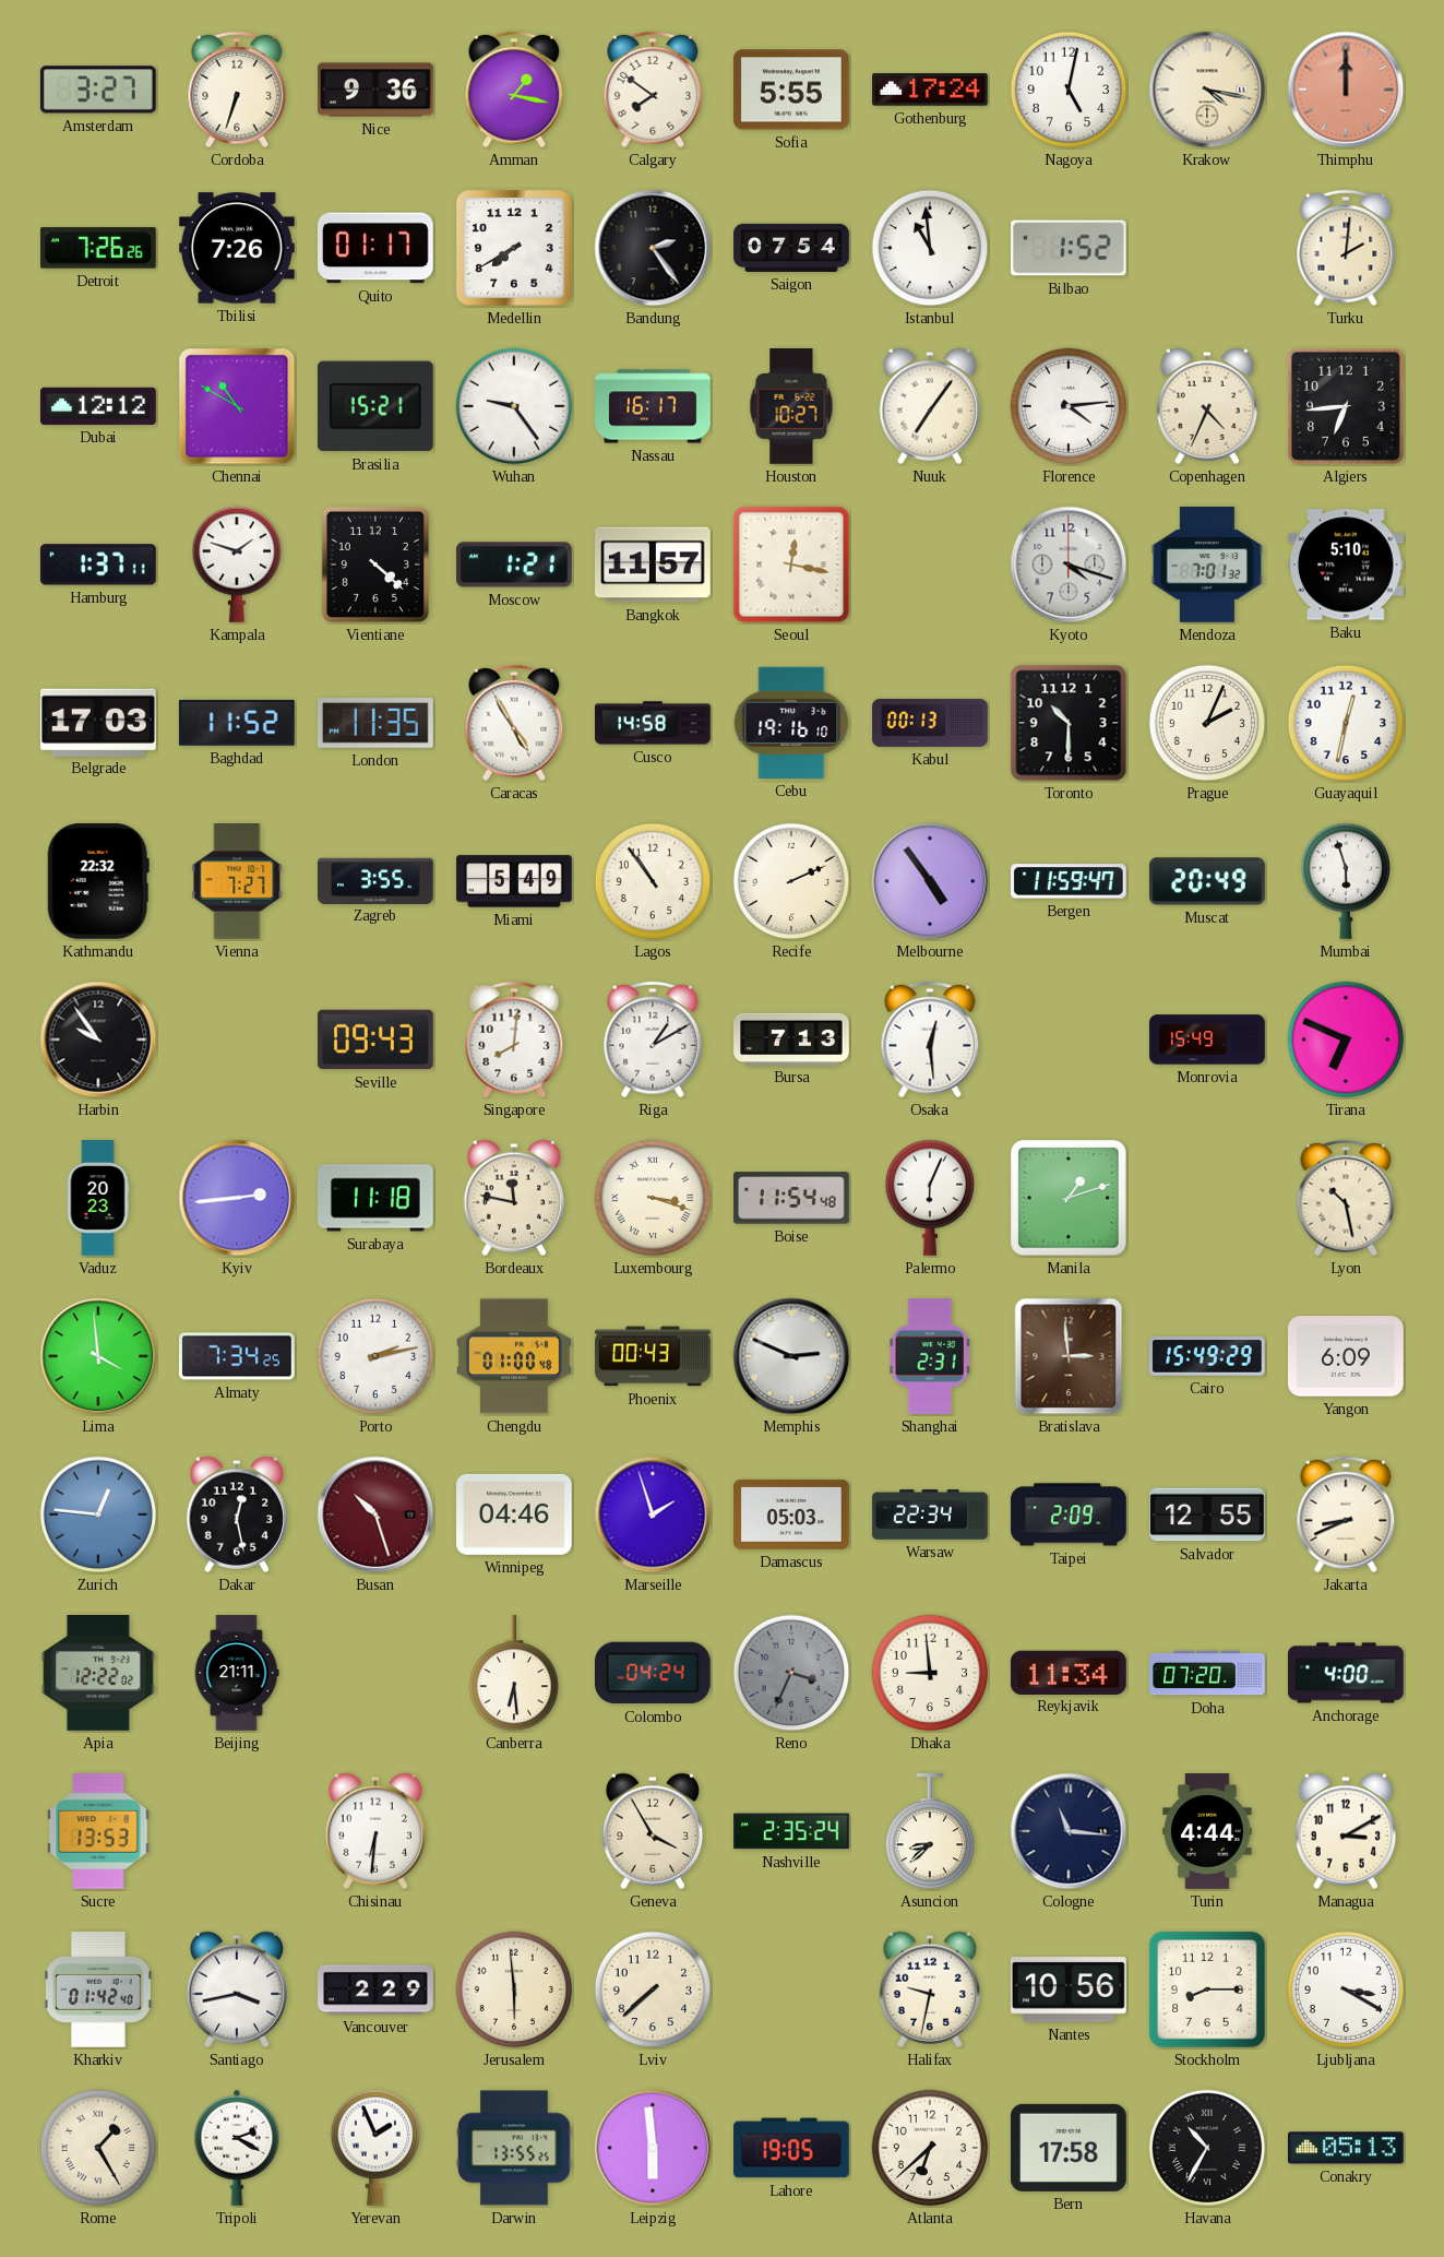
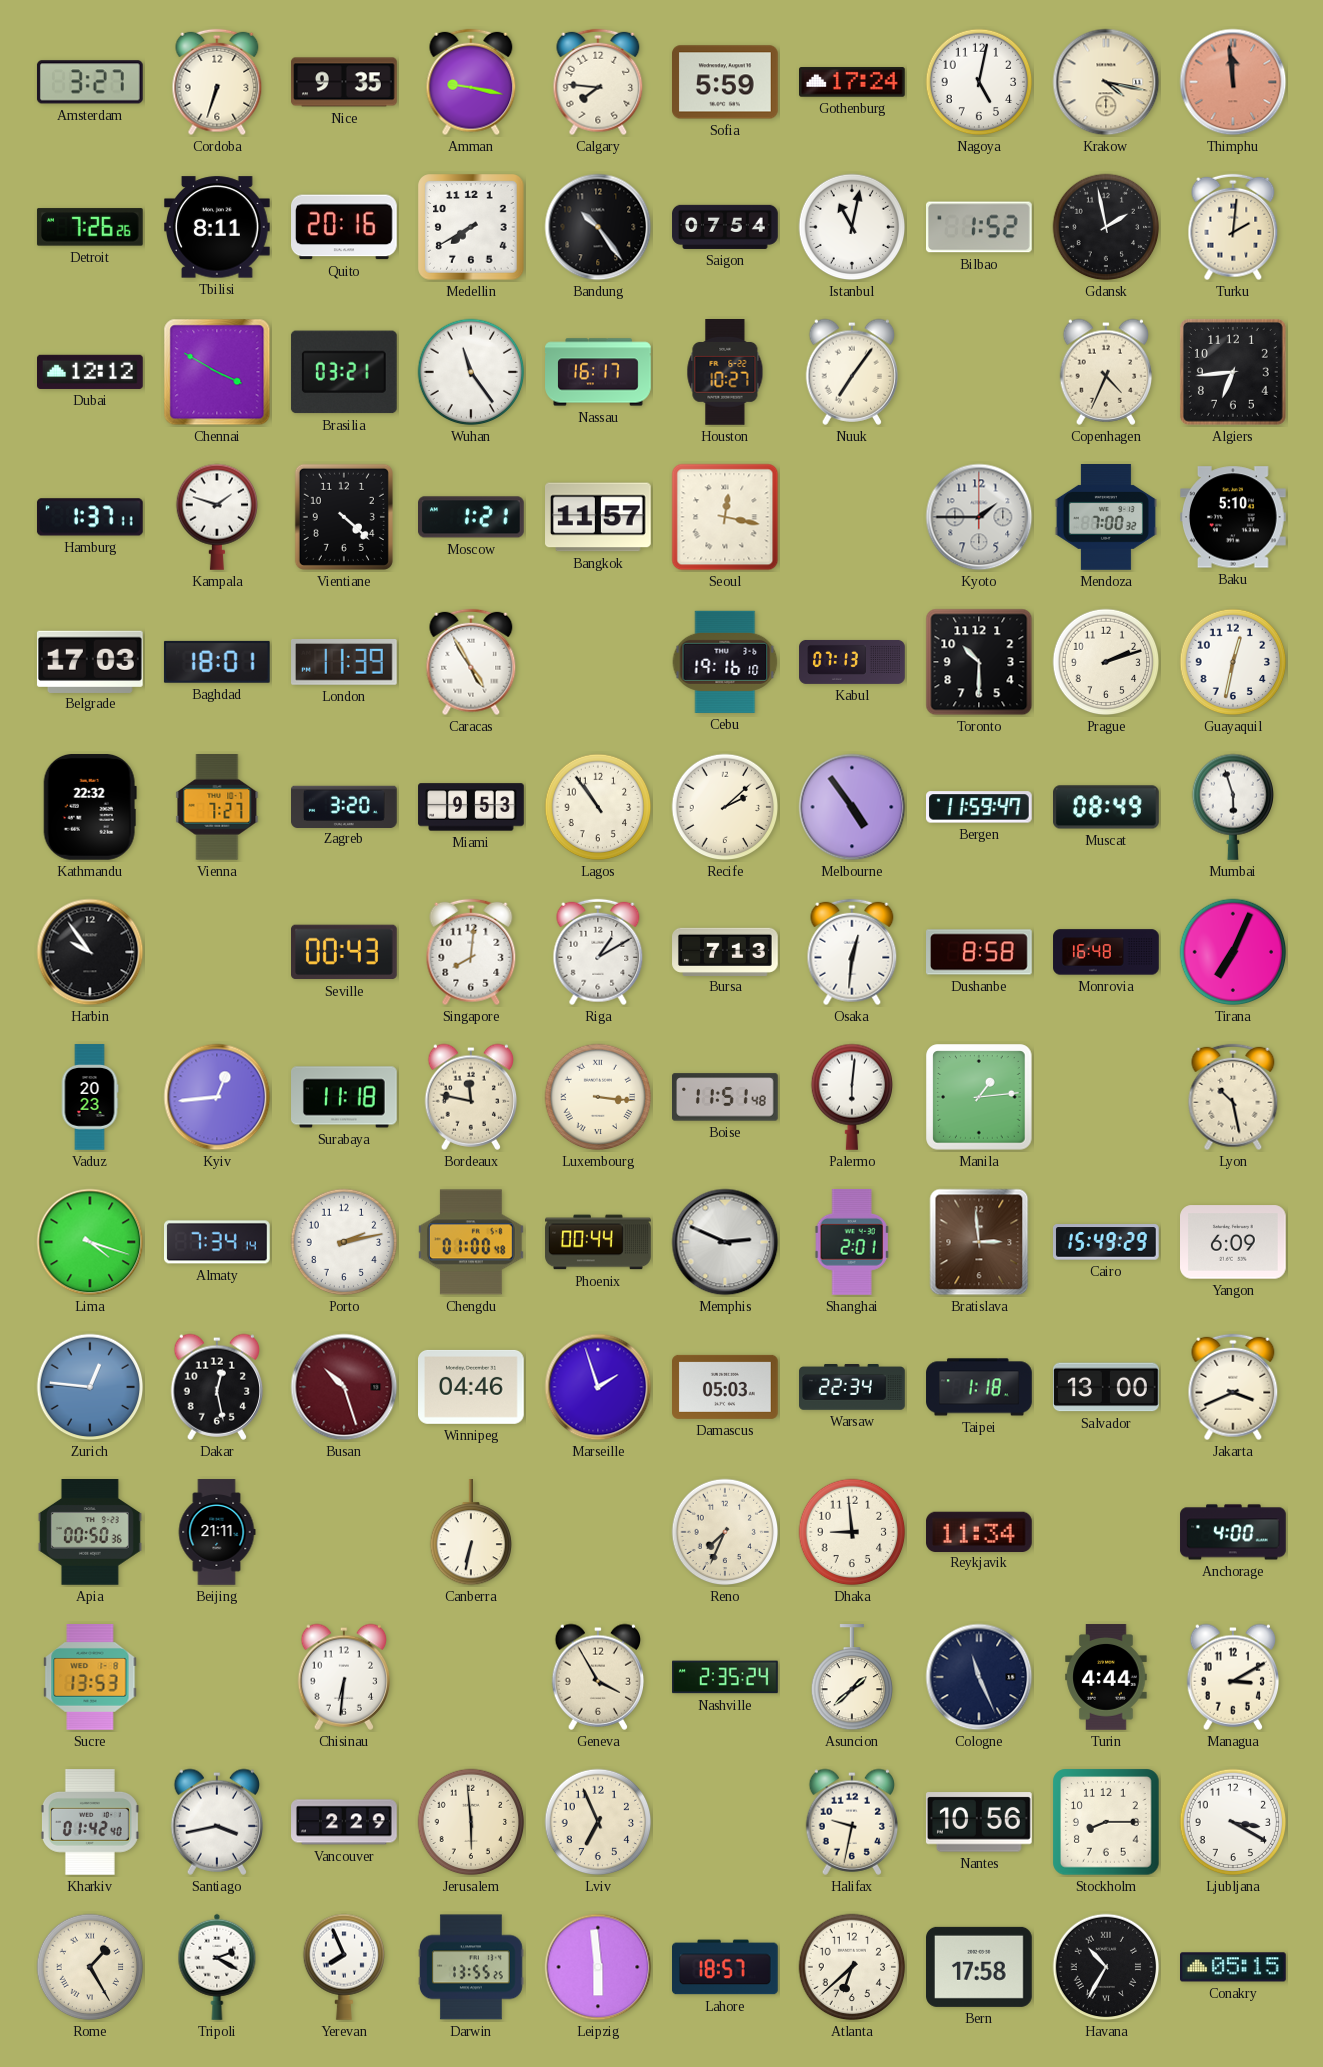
Nice: 9:36 -> 9:35 (344, 82)
Amman: 1:17 -> 9:17 (471, 82)
Calgary: 7:51 -> 7:46 (598, 82)
Sofia: 5:55 -> 5:59 (726, 82)
Thimphu: 12:00 -> 11:59 (1233, 82)
Tbilisi: 7:26 -> 8:11 (218, 227)
Quito: 01:17 -> 20:16 (345, 227)
Bandung: 2:24 -> 10:24 (598, 227)
Istanbul: 10:59 -> 11:02 (852, 227)
Gdansk: none -> 1:58 (1106, 227)
Chennai: 10:50 -> 3:50 (217, 372)
Brasilia: 15:21 -> 03:21 (344, 372)
Wuhan: 9:24 -> 11:24 (471, 372)
Florence: 4:14 -> none (1069, 406)
Kyoto: 4:18 -> 1:45 (979, 517)
Mendoza: 7:01 -> 7:00 (1106, 517)
Baghdad: 11:52 -> 18:01 (217, 662)
London: 11:35 -> 11:39 (345, 663)
Cusco: 14:58 -> none (653, 723)
Kabul: 00:13 -> 07:13 (852, 662)
Prague: 2:04 -> 2:12 (1106, 662)
Zagreb: 3:55 -> 3:20 (345, 806)
Miami: 5:49 -> 9:53 (471, 807)
Recife: 2:11 -> 2:08 (725, 807)
Muscat: 20:49 -> 08:49 (1106, 807)
Seville: 09:43 -> 00:43 (345, 952)
Osaka: 12:29 -> 12:31 (852, 952)
Dushanbe: none -> 8:58 (980, 952)
Monrovia: 15:49 -> 16:48 (1106, 952)
Tirana: 6:49 -> 7:04 (1233, 952)
Kyiv: 2:44 -> 12:44 (217, 1097)
Luxembourg: 3:18 -> 3:16 (598, 1097)
Boise: 11:54 -> 11:51 (726, 1097)
Palermo: 6:04 -> 6:01 (852, 1097)
Manila: 1:12 -> 1:14 (979, 1097)
Lima: 3:59 -> 4:18 (90, 1242)
Almaty: 7:34:25 -> 7:34:14 (218, 1242)
Phoenix: 00:43 -> 00:44 (598, 1242)
Shanghai: 2:31 -> 2:01 (852, 1243)
Taipei: 2:09 -> 1:18 (979, 1387)
Salvador: 12:55 -> 13:00 (1106, 1387)
Jakarta: 8:41 -> 3:41 (1233, 1387)
Apia: 12:22 -> 00:50 (90, 1533)
Canberra: 6:29 -> 6:32 (471, 1533)
Colombo: 04:24 -> none (653, 1673)
Reno: 3:34 -> 7:34 (725, 1532)
Reno dial: grey -> cream (725, 1532)
Doha: 07:20 -> none (1207, 1673)
Asuncion: 8:38 -> 1:38 (852, 1678)
Cologne: 11:16 -> 11:26 (979, 1677)
Lviv: 7:38 -> 6:56 (598, 1822)
Yerevan: 1:56 -> 7:56 (344, 1967)
Lahore: 19:05 -> 18:57 (726, 1967)
Conakry: 05:13 -> 05:15 (1234, 1967)
